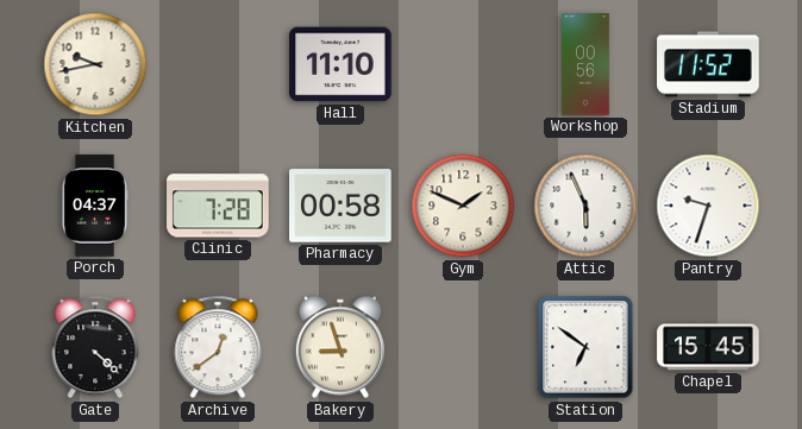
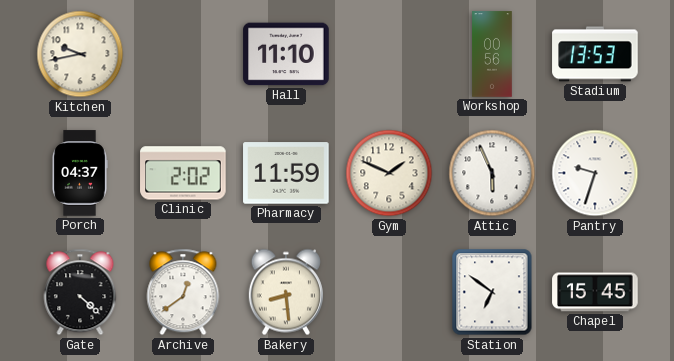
Stadium: 11:52 -> 13:53 (595, 54)
Clinic: 7:28 -> 2:02 (183, 173)
Pharmacy: 00:58 -> 11:59 (286, 173)
Bakery: 8:57 -> 8:29 (286, 292)
